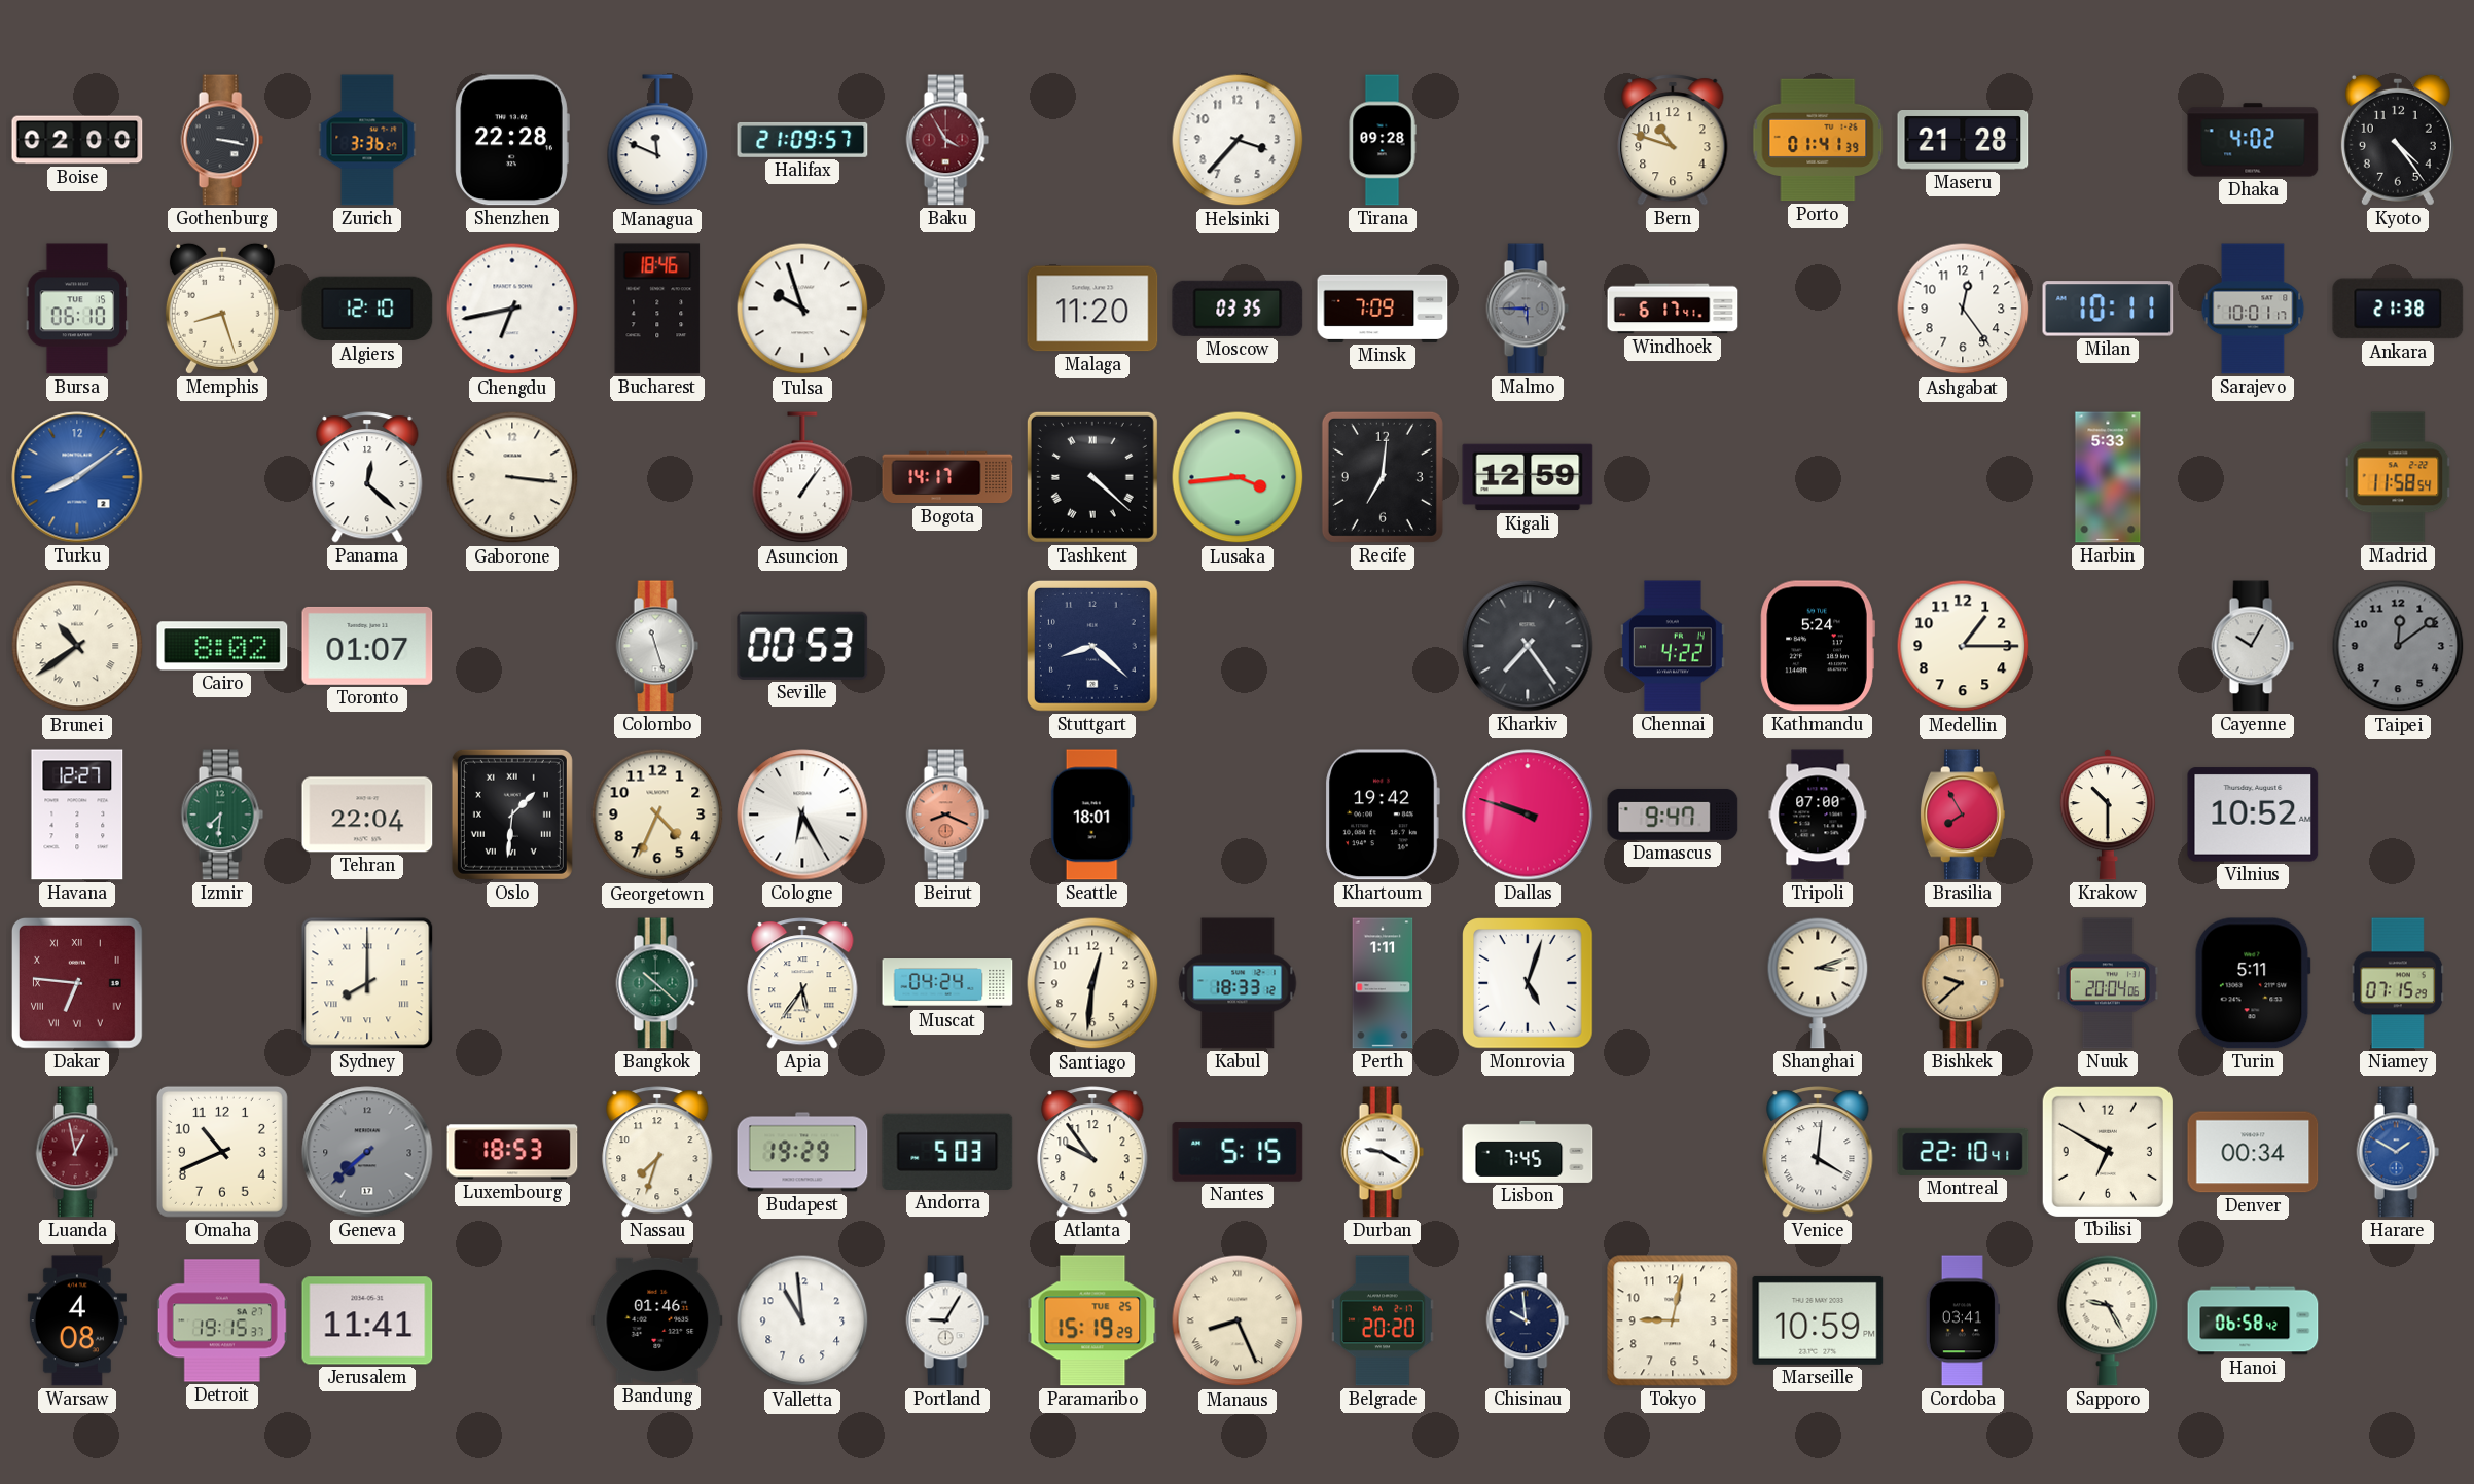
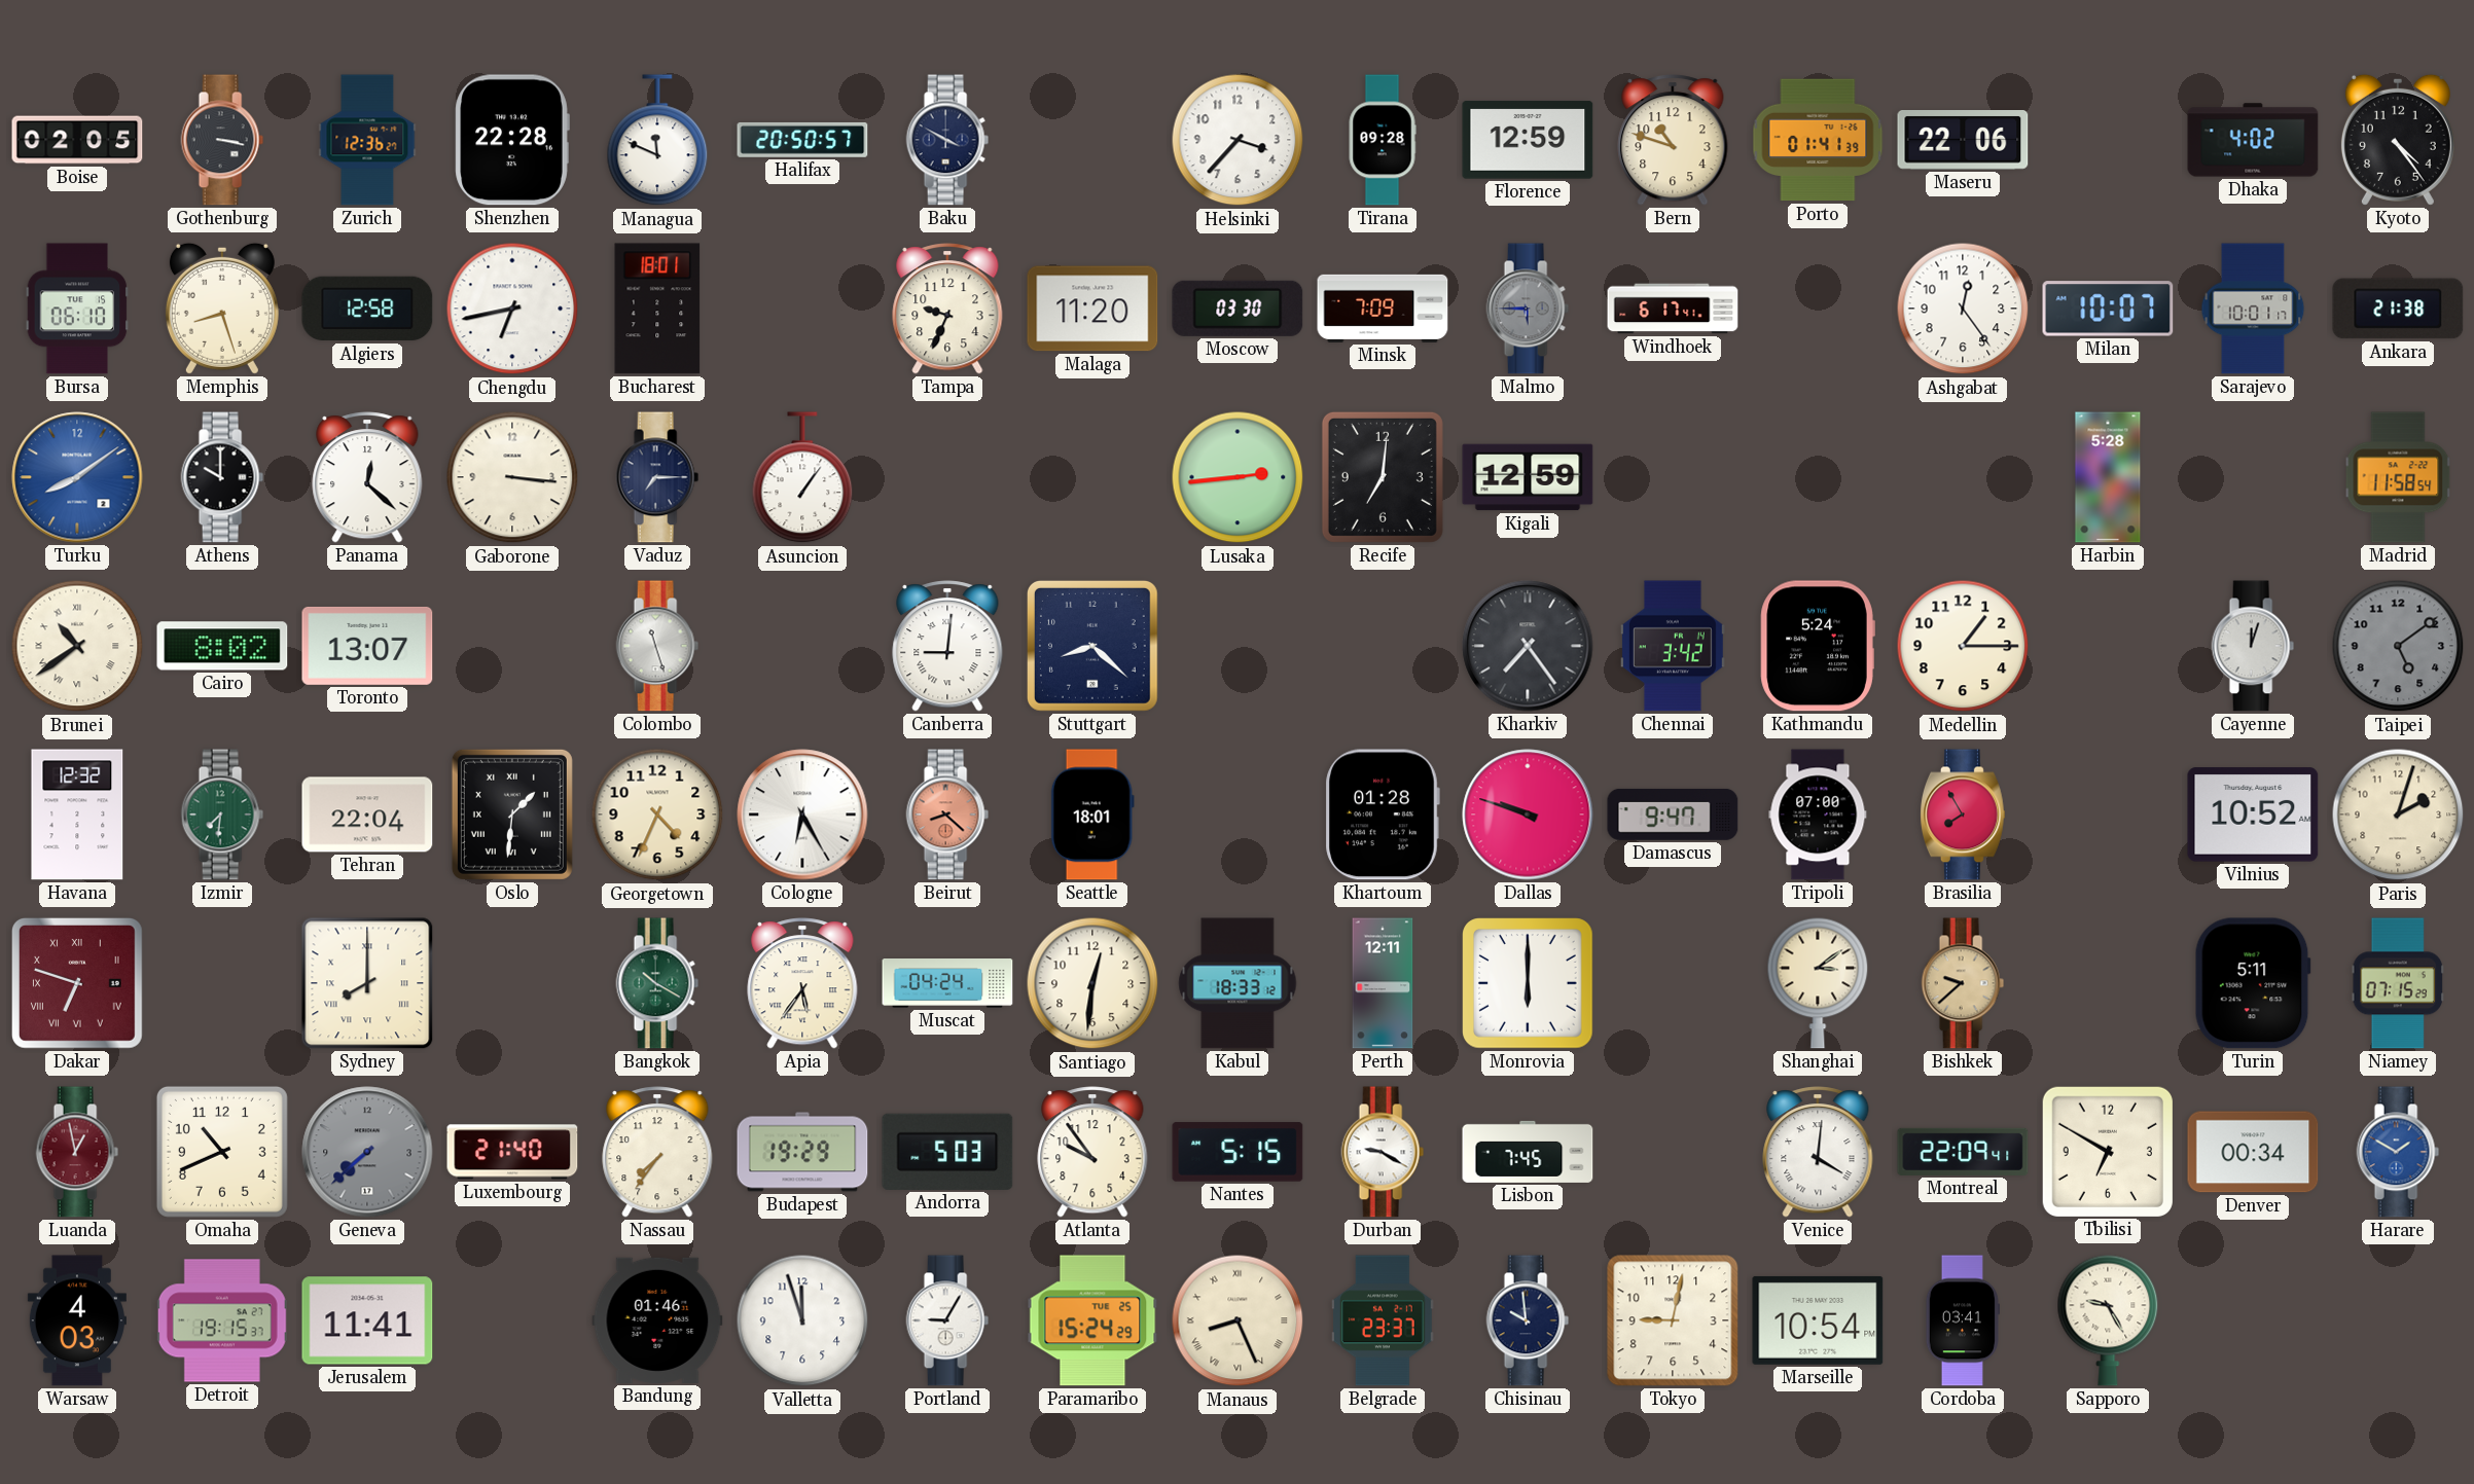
Boise: 02:00 -> 02:05 (77, 140)
Zurich: 3:36 -> 12:36 (367, 140)
Halifax: 21:09 -> 20:50 (802, 140)
Baku: 3:55 -> 3:50 (947, 140)
Baku dial: burgundy -> navy (947, 140)
Florence: none -> 12:59 (1528, 140)
Maseru: 21:28 -> 22:06 (1963, 141)
Algiers: 12:10 -> 12:58 (367, 309)
Bucharest: 18:46 -> 18:01 (657, 309)
Tulsa: 9:57 -> none (802, 309)
Tampa: none -> 9:34 (947, 309)
Moscow: 03:35 -> 03:30 (1238, 309)
Milan: 10:11 -> 10:07 (2108, 309)
Athens: none -> 10:00 (222, 477)
Vaduz: none -> 7:15 (657, 477)
Bogota: 14:17 -> none (947, 477)
Tashkent: 4:22 -> none (1092, 477)
Lusaka: 3:44 -> 2:44 (1238, 477)
Harbin: 5:33 -> 5:28 (2108, 477)
Toronto: 01:07 -> 13:07 (367, 646)
Seville: 00:53 -> none (802, 646)
Canberra: none -> 9:01 (947, 646)
Chennai: 4:22 -> 3:42 (1673, 646)
Cayenne: 10:05 -> 12:03 (2253, 646)
Taipei: 12:09 -> 5:09 (2398, 646)
Havana: 12:27 -> 12:32 (77, 815)
Beirut: 8:19 -> 8:22 (947, 815)
Khartoum: 19:42 -> 01:28 (1383, 815)
Krakow: 10:30 -> none (2108, 816)
Paris: none -> 2:03 (2398, 815)
Dakar: 6:46 -> 6:48 (77, 983)
Bangkok: 10:22 -> 10:20 (657, 983)
Perth: 1:11 -> 12:11 (1383, 983)
Monrovia: 5:03 -> 6:00 (1528, 983)
Shanghai: 3:12 -> 3:09 (1818, 983)
Nuuk: 20:04 -> none (2108, 983)
Luxembourg: 18:53 -> 21:40 (512, 1152)
Nassau: 7:33 -> 7:36 (657, 1152)
Montreal: 22:10 -> 22:09 (1963, 1152)
Warsaw: 4:08 -> 4:03 (77, 1320)
Valletta: 10:59 -> 11:57 (802, 1320)
Paramaribo: 15:19 -> 15:24 (1092, 1320)
Belgrade: 20:20 -> 23:37 (1383, 1320)
Marseille: 10:59 -> 10:54 (1818, 1320)
Hanoi: 06:58 -> none (2253, 1320)
